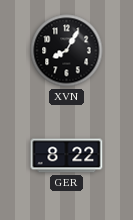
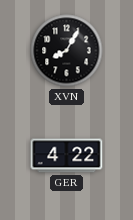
GER: 8:22 -> 4:22 (67, 156)
